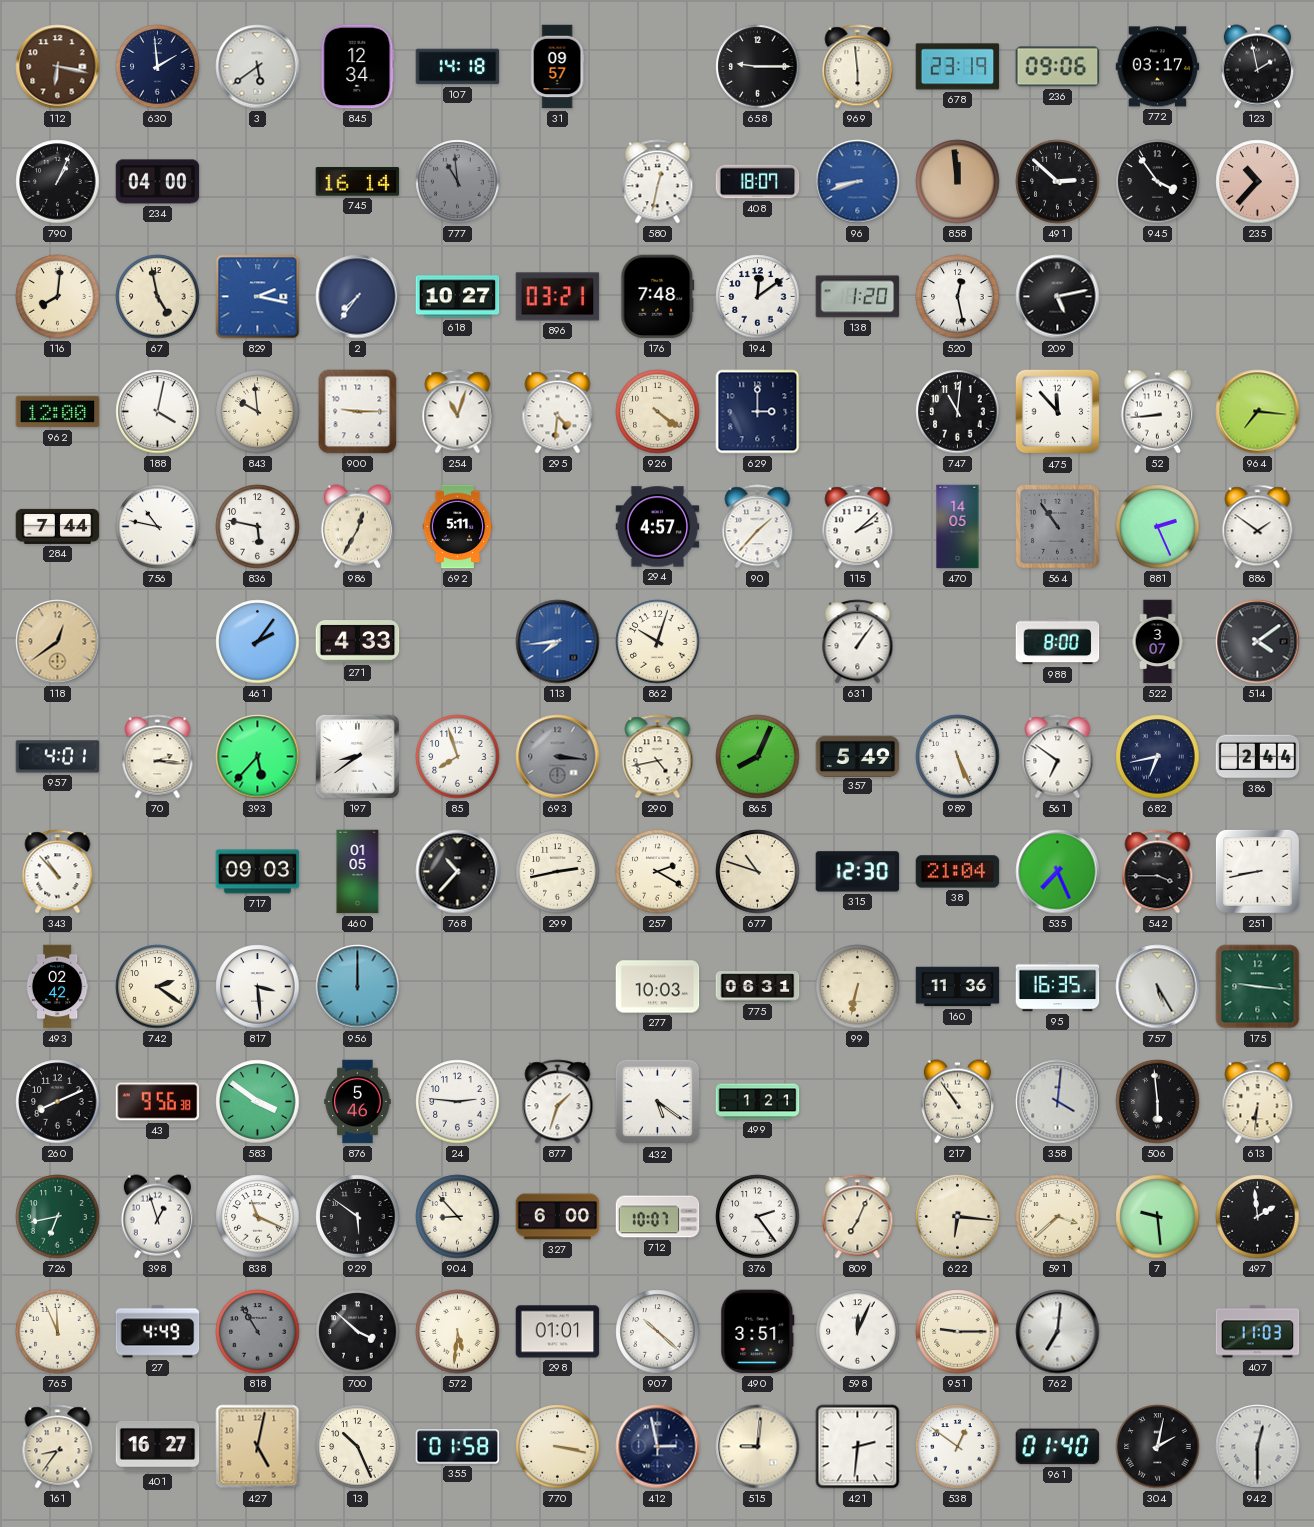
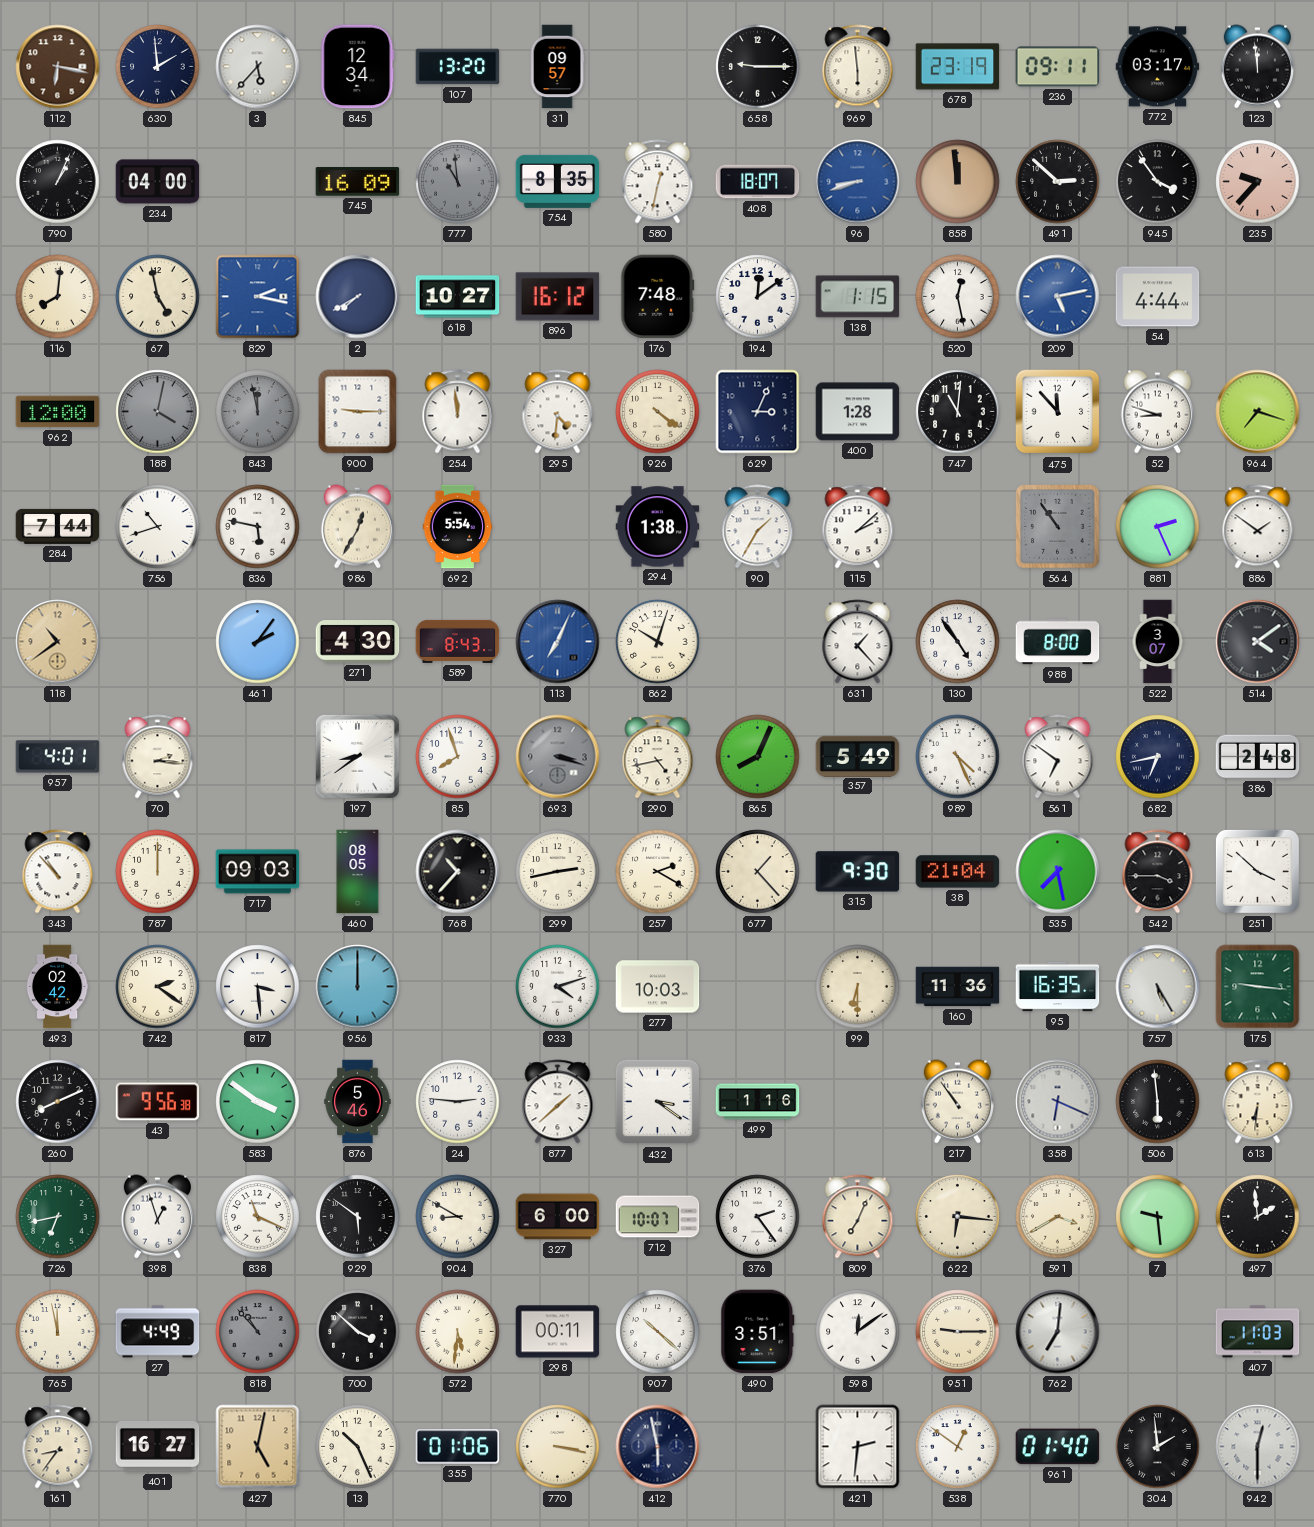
3: 5:39 -> 5:37 (258, 67)
107: 14:18 -> 13:20 (458, 67)
236: 09:06 -> 09:11 (1058, 67)
123: 1:58 -> 11:59 (1257, 67)
745: 16:14 -> 16:09 (358, 182)
754: none -> 8:35 (558, 181)
235: 10:37 -> 9:37 (1258, 182)
2: 7:36 -> 7:40 (358, 297)
896: 03:21 -> 16:12 (558, 297)
138: 1:20 -> 1:15 (858, 297)
209 dial: black -> blue (1058, 297)
54: none -> 4:44 (1158, 297)
188 dial: white -> grey (158, 412)
843: 9:59 -> 11:58 (258, 412)
843 dial: cream -> grey (258, 412)
254: 11:03 -> 11:59 (458, 412)
629: 3:00 -> 3:04 (758, 412)
400: none -> 1:28 (858, 412)
52: 8:44 -> 8:48 (1157, 412)
964: 7:16 -> 7:18 (1258, 412)
756: 10:47 -> 10:42 (158, 527)
692: 5:11 -> 5:54 (458, 527)
294: 4:57 -> 1:38 (658, 527)
90: 1:37 -> 1:35 (758, 527)
470: 14:05 -> none (958, 527)
118: 12:39 -> 10:39 (58, 642)
271: 4:33 -> 4:30 (358, 642)
589: none -> 8:43 (458, 641)
113: 7:44 -> 7:04 (558, 642)
631: 1:06 -> 1:23 (858, 642)
130: none -> 4:54 (958, 642)
393: 5:37 -> none (258, 757)
693: 3:16 -> 3:18 (558, 757)
989: 5:26 -> 4:26 (958, 757)
386: 2:44 -> 2:48 (1258, 757)
787: none -> 12:00 (158, 872)
460: 01:05 -> 08:05 (358, 872)
677: 10:48 -> 1:23 (758, 872)
315: 12:30 -> 9:30 (858, 872)
535: 7:26 -> 7:28 (1058, 872)
251: 8:43 -> 3:52 (1257, 871)
933: none -> 4:12 (558, 987)
775: 06:31 -> none (758, 987)
99: 6:32 -> 6:30 (858, 987)
877: 1:33 -> 1:38 (558, 1102)
432: 5:21 -> 3:21 (658, 1102)
499: 1:21 -> 1:16 (758, 1102)
358: 4:01 -> 6:19 (1058, 1102)
904: 8:53 -> 8:50 (458, 1217)
591: 3:38 -> 3:40 (1058, 1217)
765: 11:56 -> 11:58 (58, 1332)
818: 10:55 -> 10:53 (258, 1332)
298: 01:01 -> 00:11 (558, 1332)
598: 12:04 -> 12:09 (858, 1332)
355: 01:58 -> 01:06 (458, 1447)
412: 2:58 -> 5:58 (658, 1447)
515: 9:01 -> none (758, 1447)
304: 2:02 -> 1:59 (1158, 1447)
